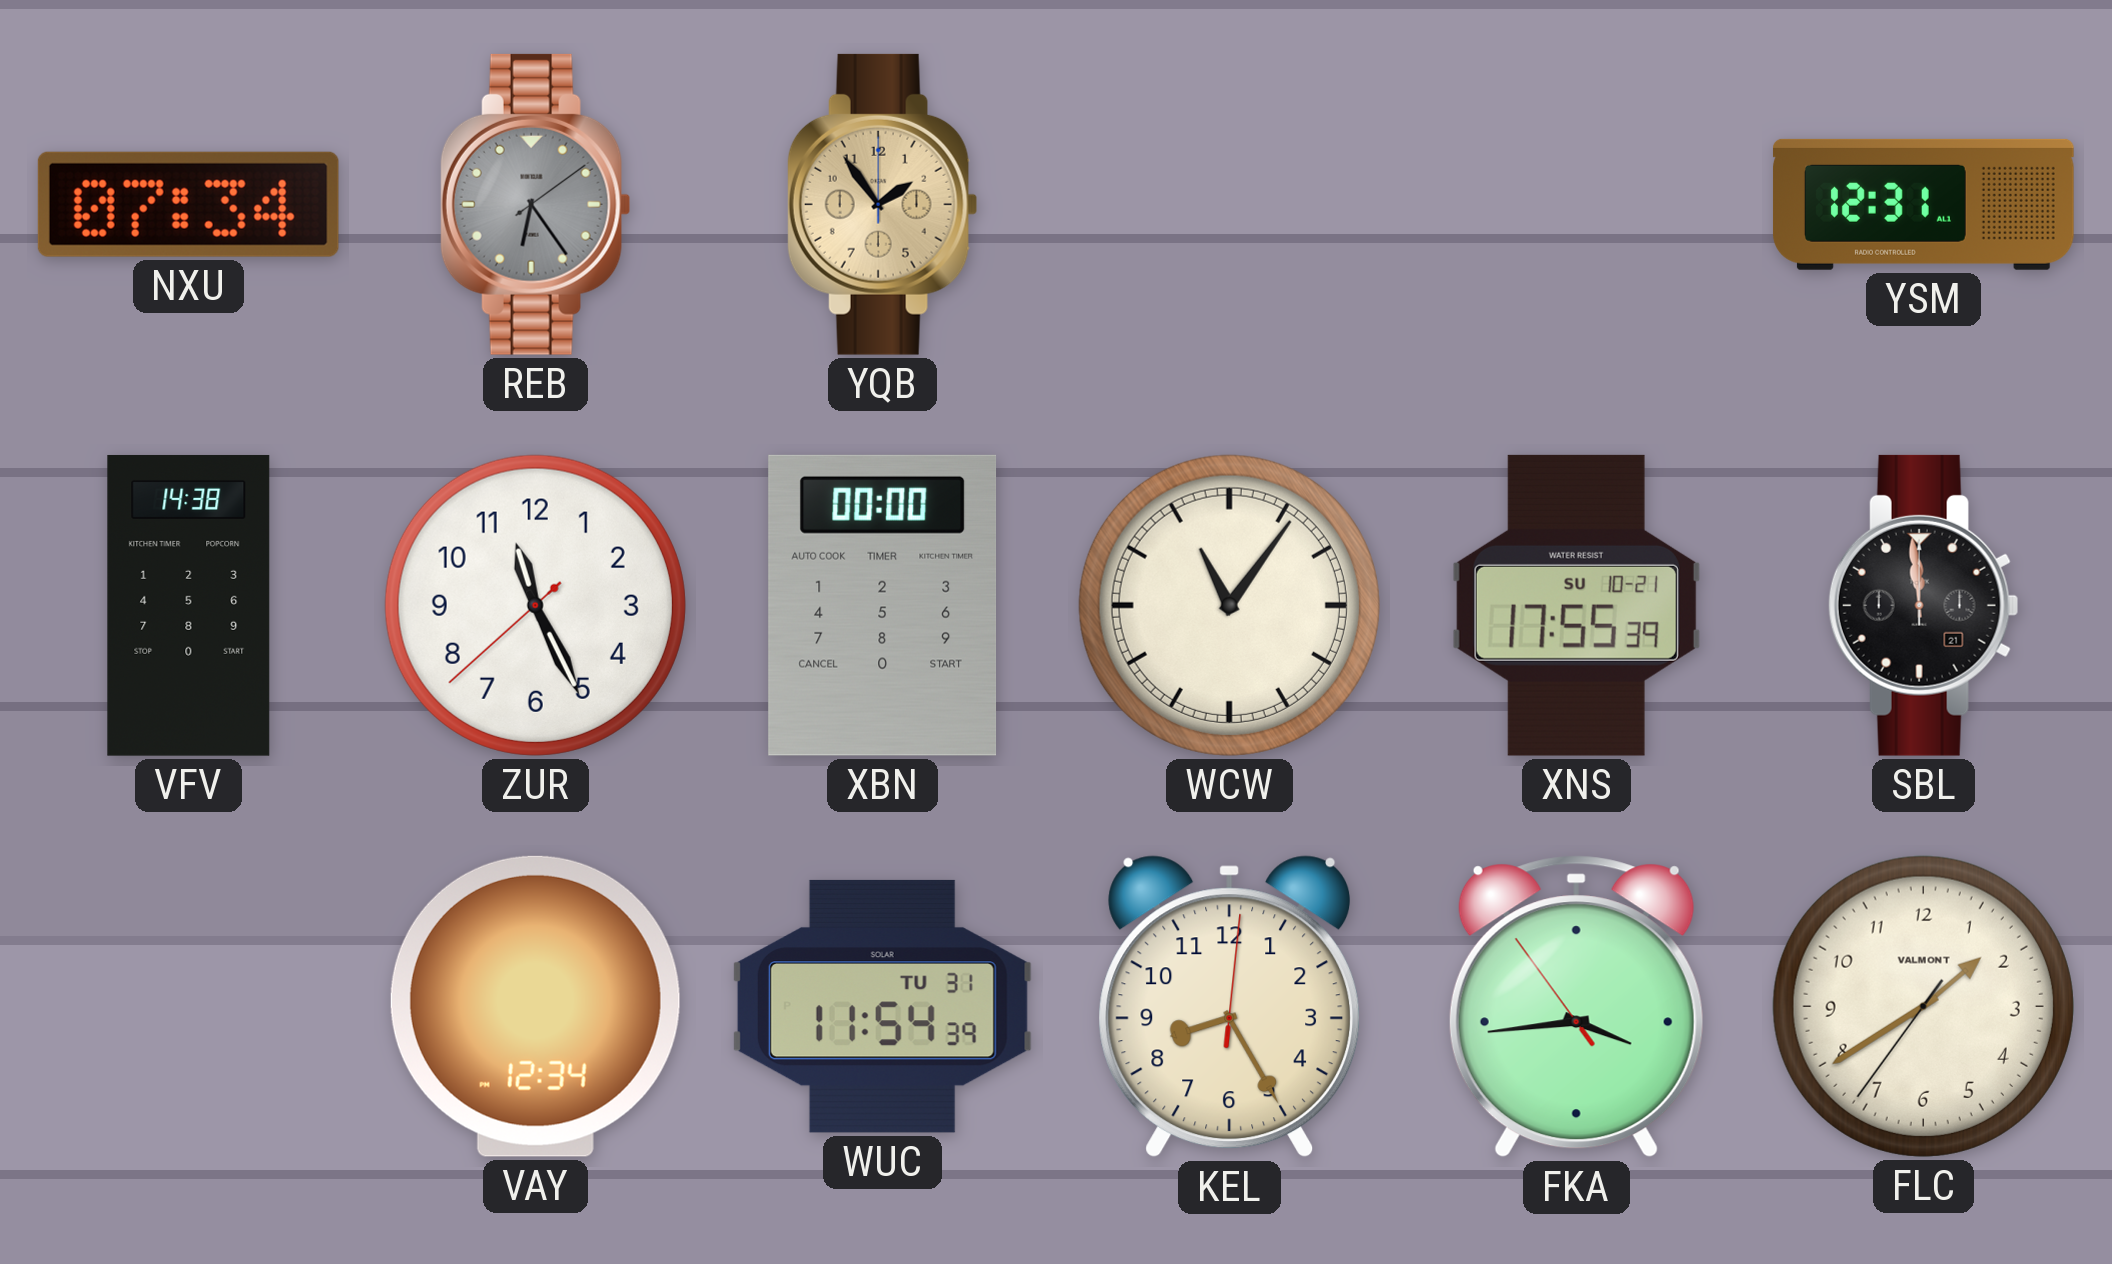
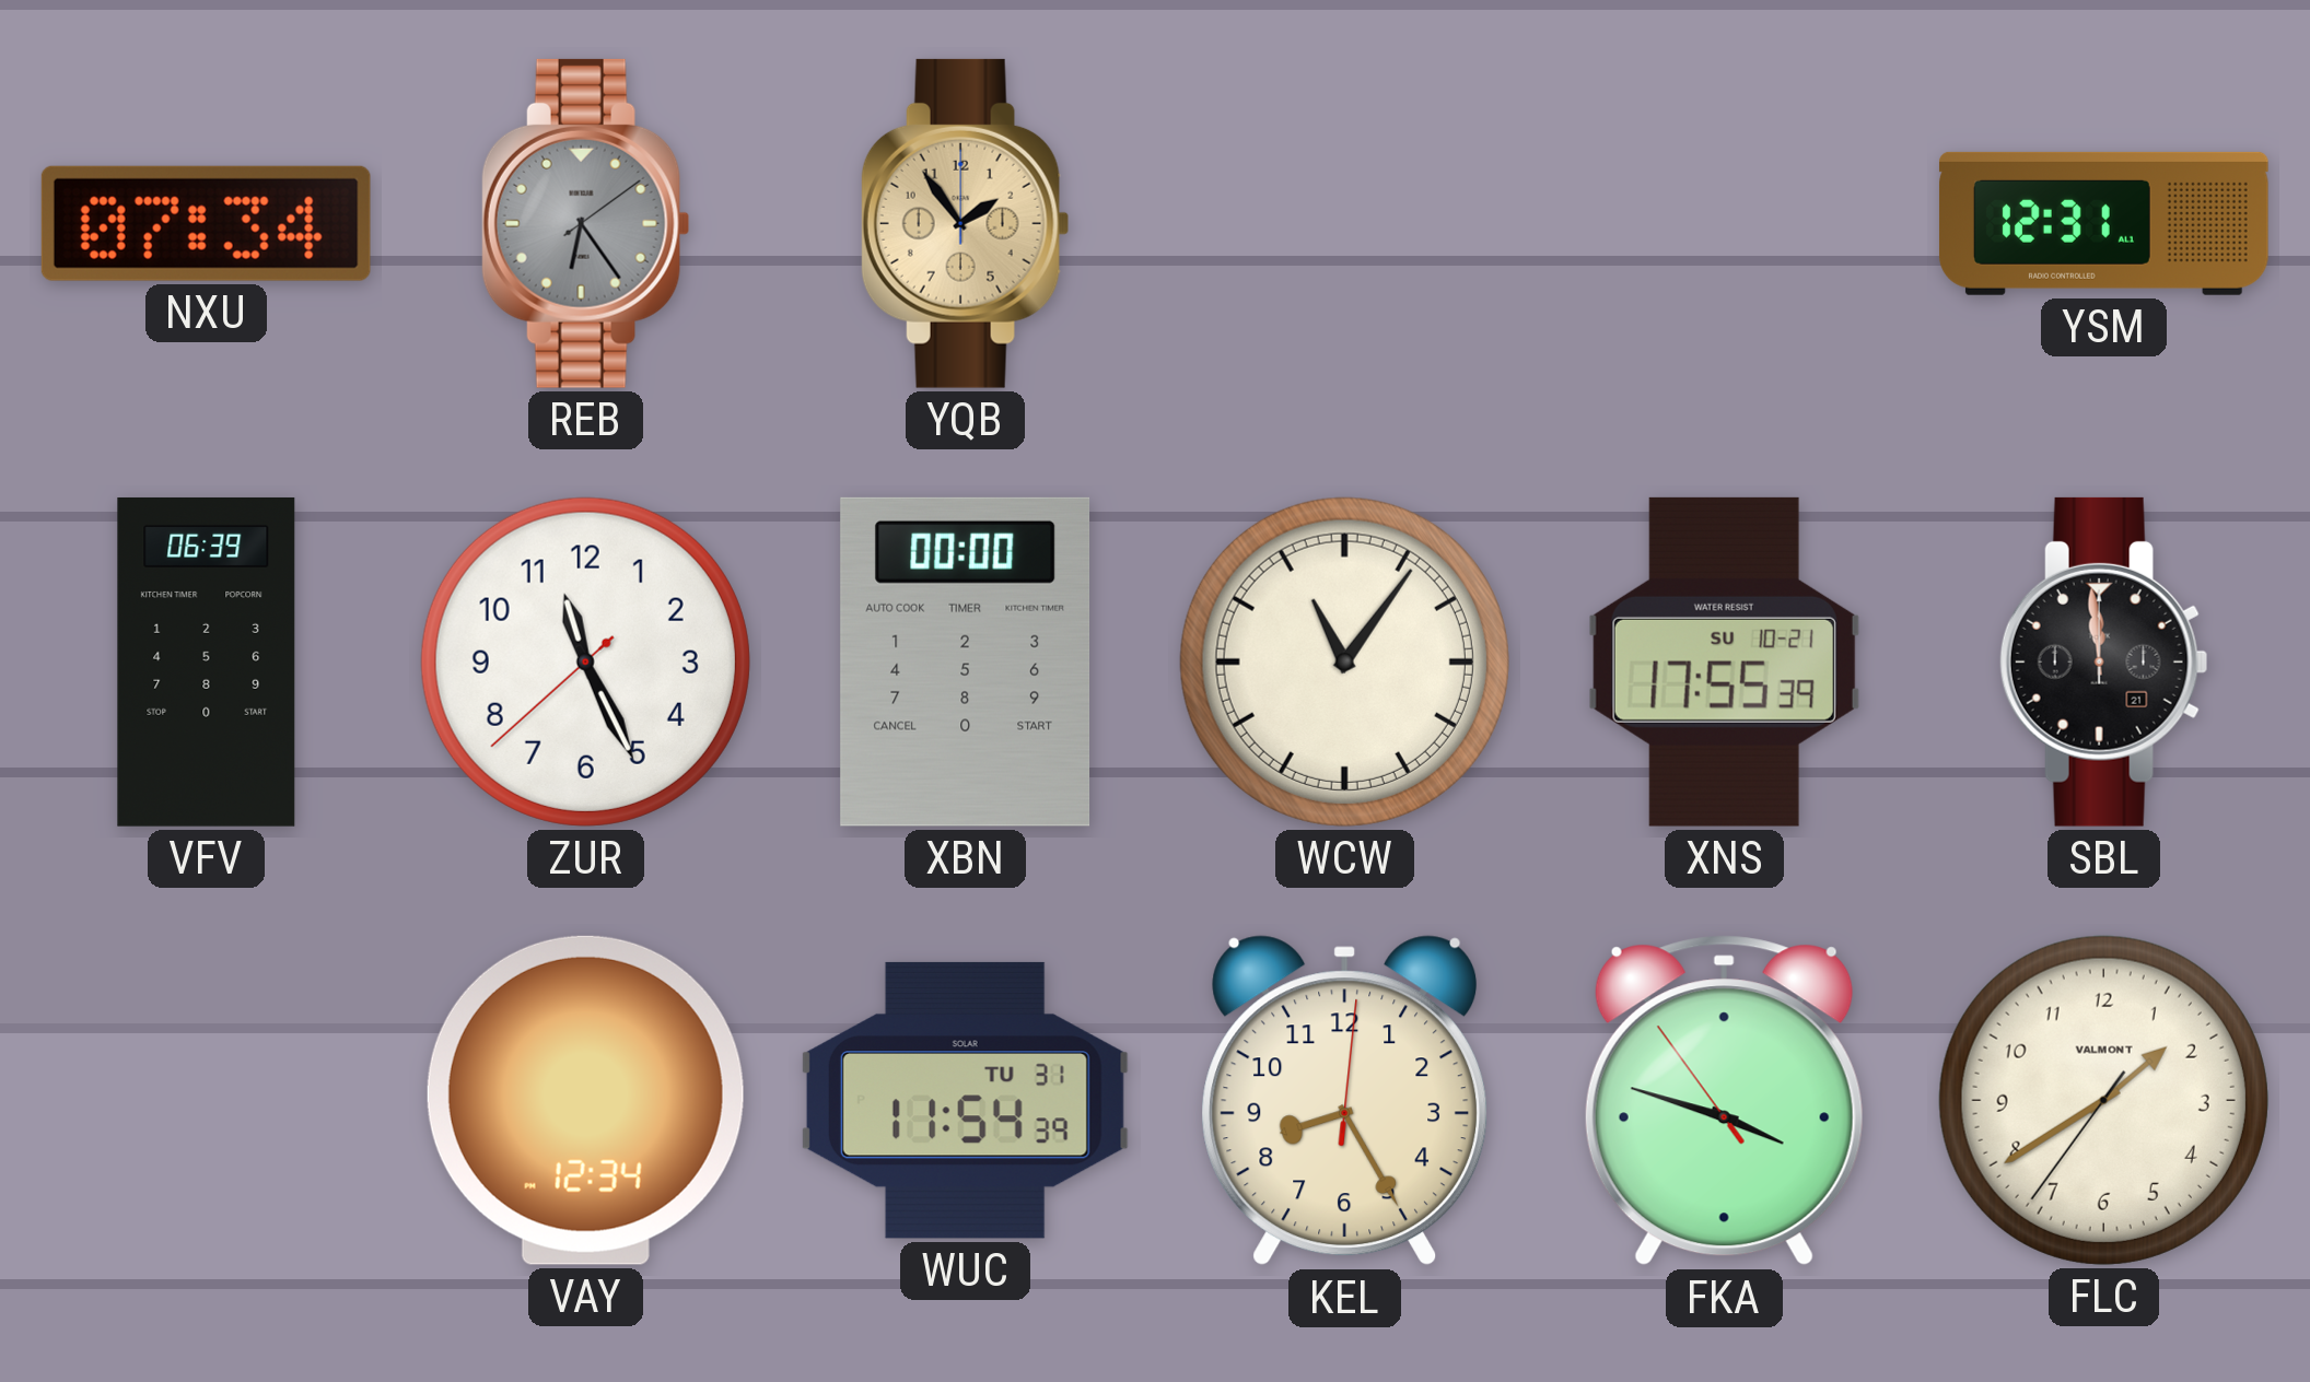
VFV: 14:38 -> 06:39 (207, 661)
FKA: 3:43 -> 3:47 (1724, 1101)
